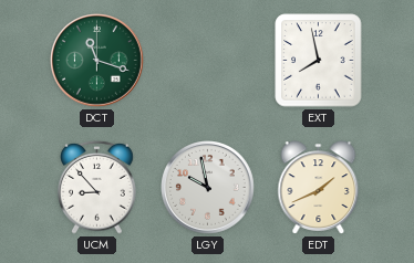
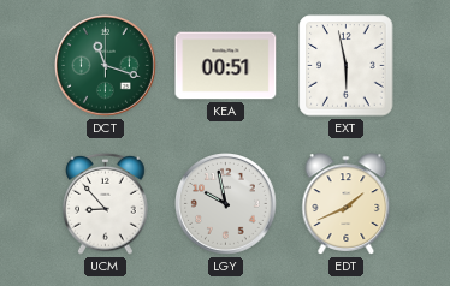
KEA: none -> 00:51 (226, 66)
EXT: 7:58 -> 5:58 (347, 66)
